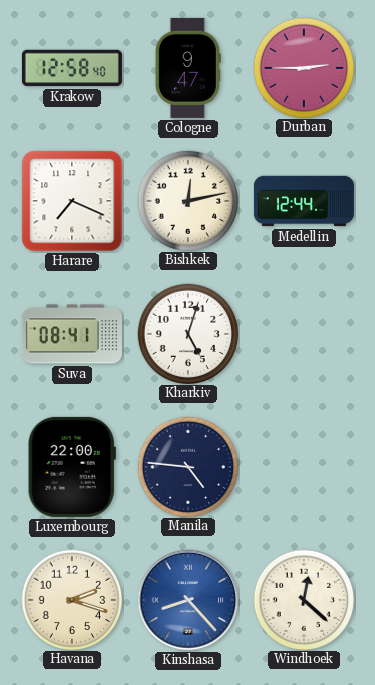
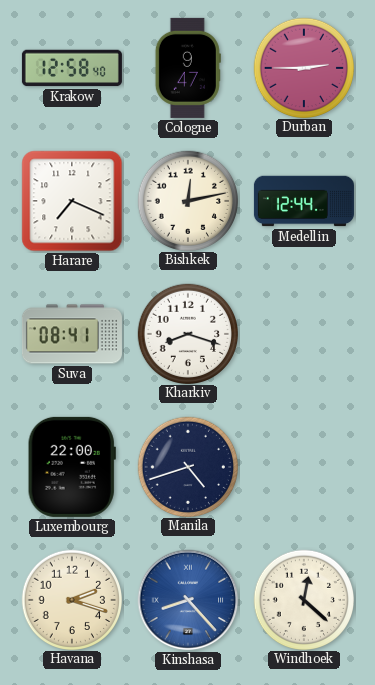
Kharkiv: 5:03 -> 8:18 (187, 333)
Manila: 4:46 -> 4:42 (187, 466)
